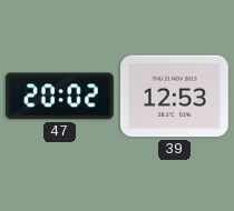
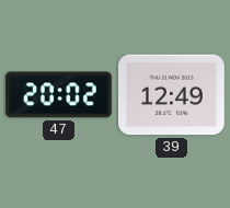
39: 12:53 -> 12:49 (171, 95)
